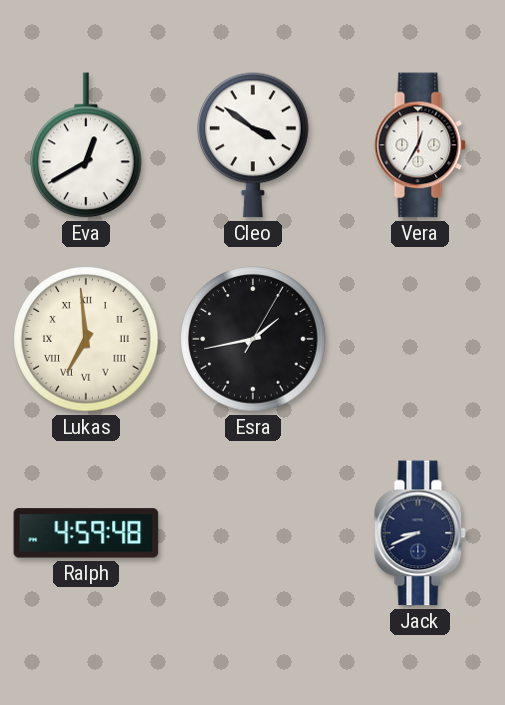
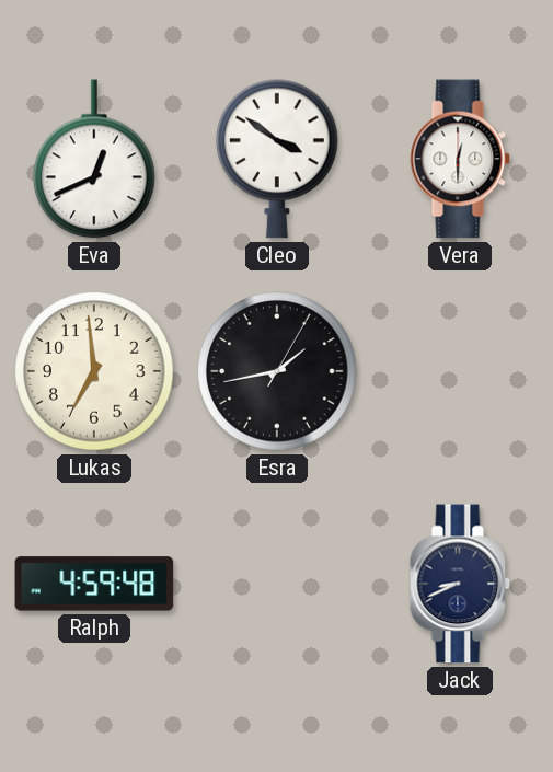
Eva: 12:40 -> 12:41 (95, 159)
Vera: 12:35 -> 12:30 (460, 159)
Lukas numerals: Roman -> Arabic (94, 371)
